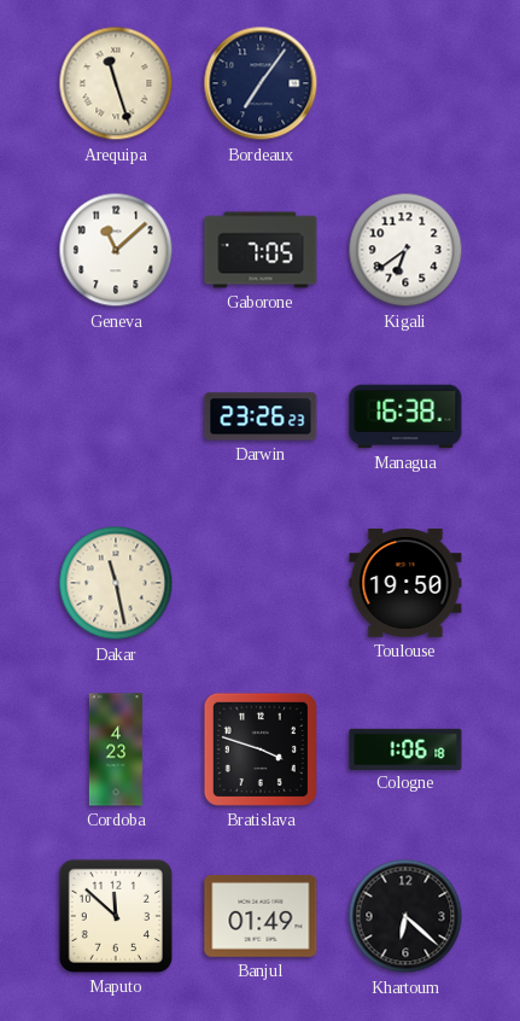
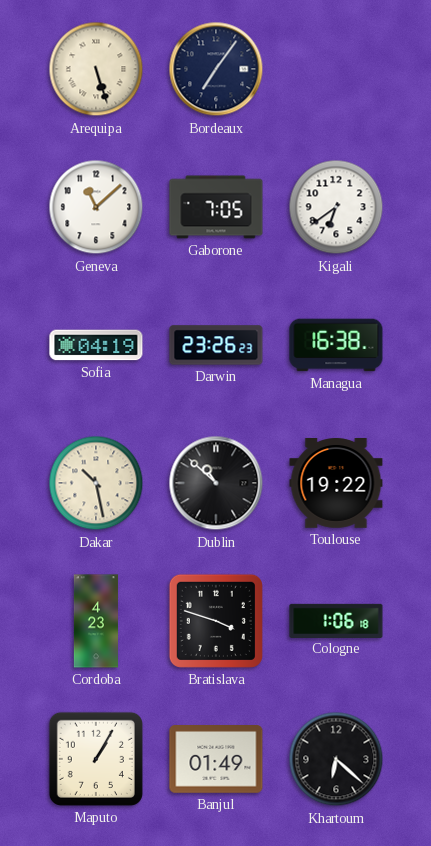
Arequipa: 11:27 -> 5:27 (96, 69)
Sofia: none -> 04:19 (96, 345)
Dakar: 11:28 -> 10:28 (96, 483)
Dublin: none -> 10:52 (216, 483)
Toulouse: 19:50 -> 19:22 (336, 484)
Maputo: 11:52 -> 1:05 (96, 759)
